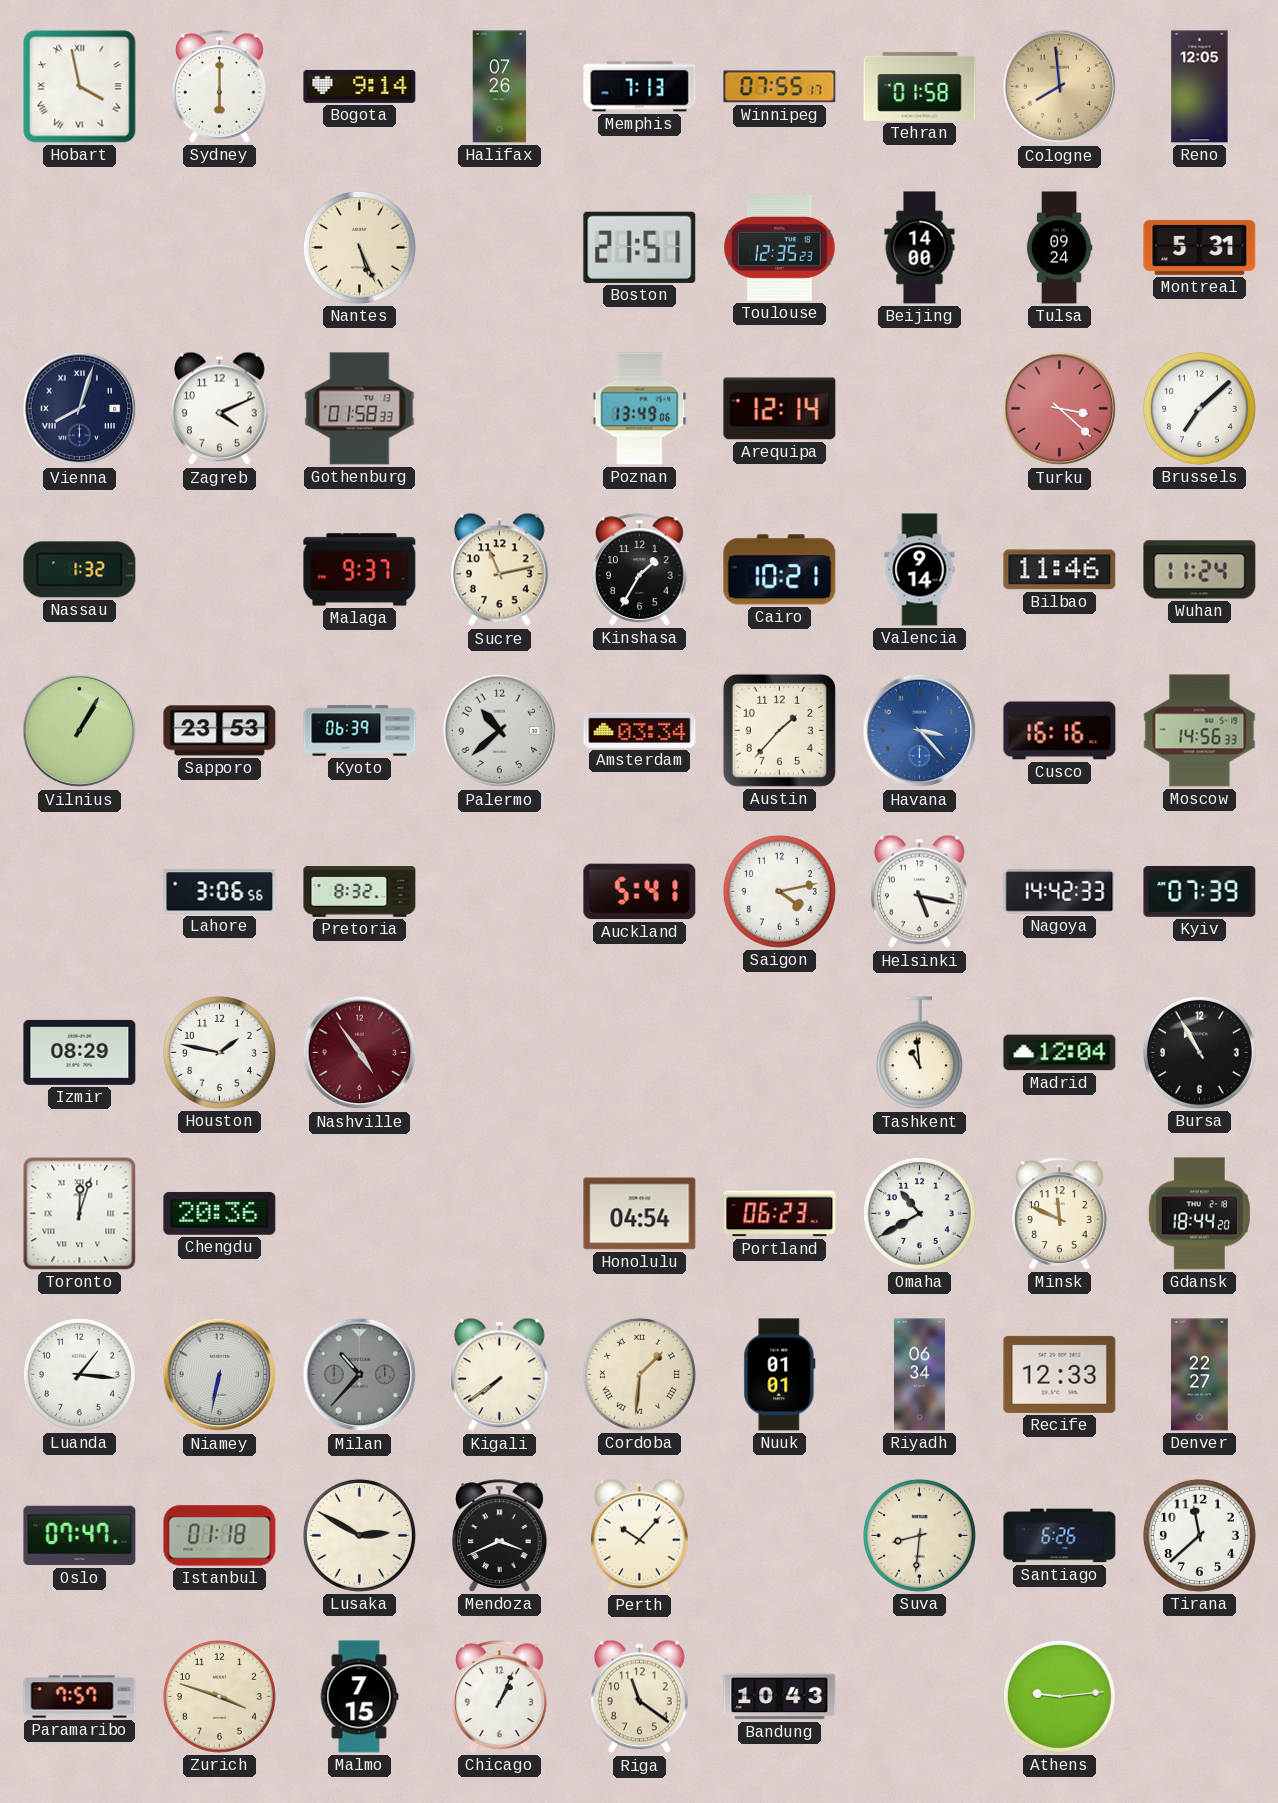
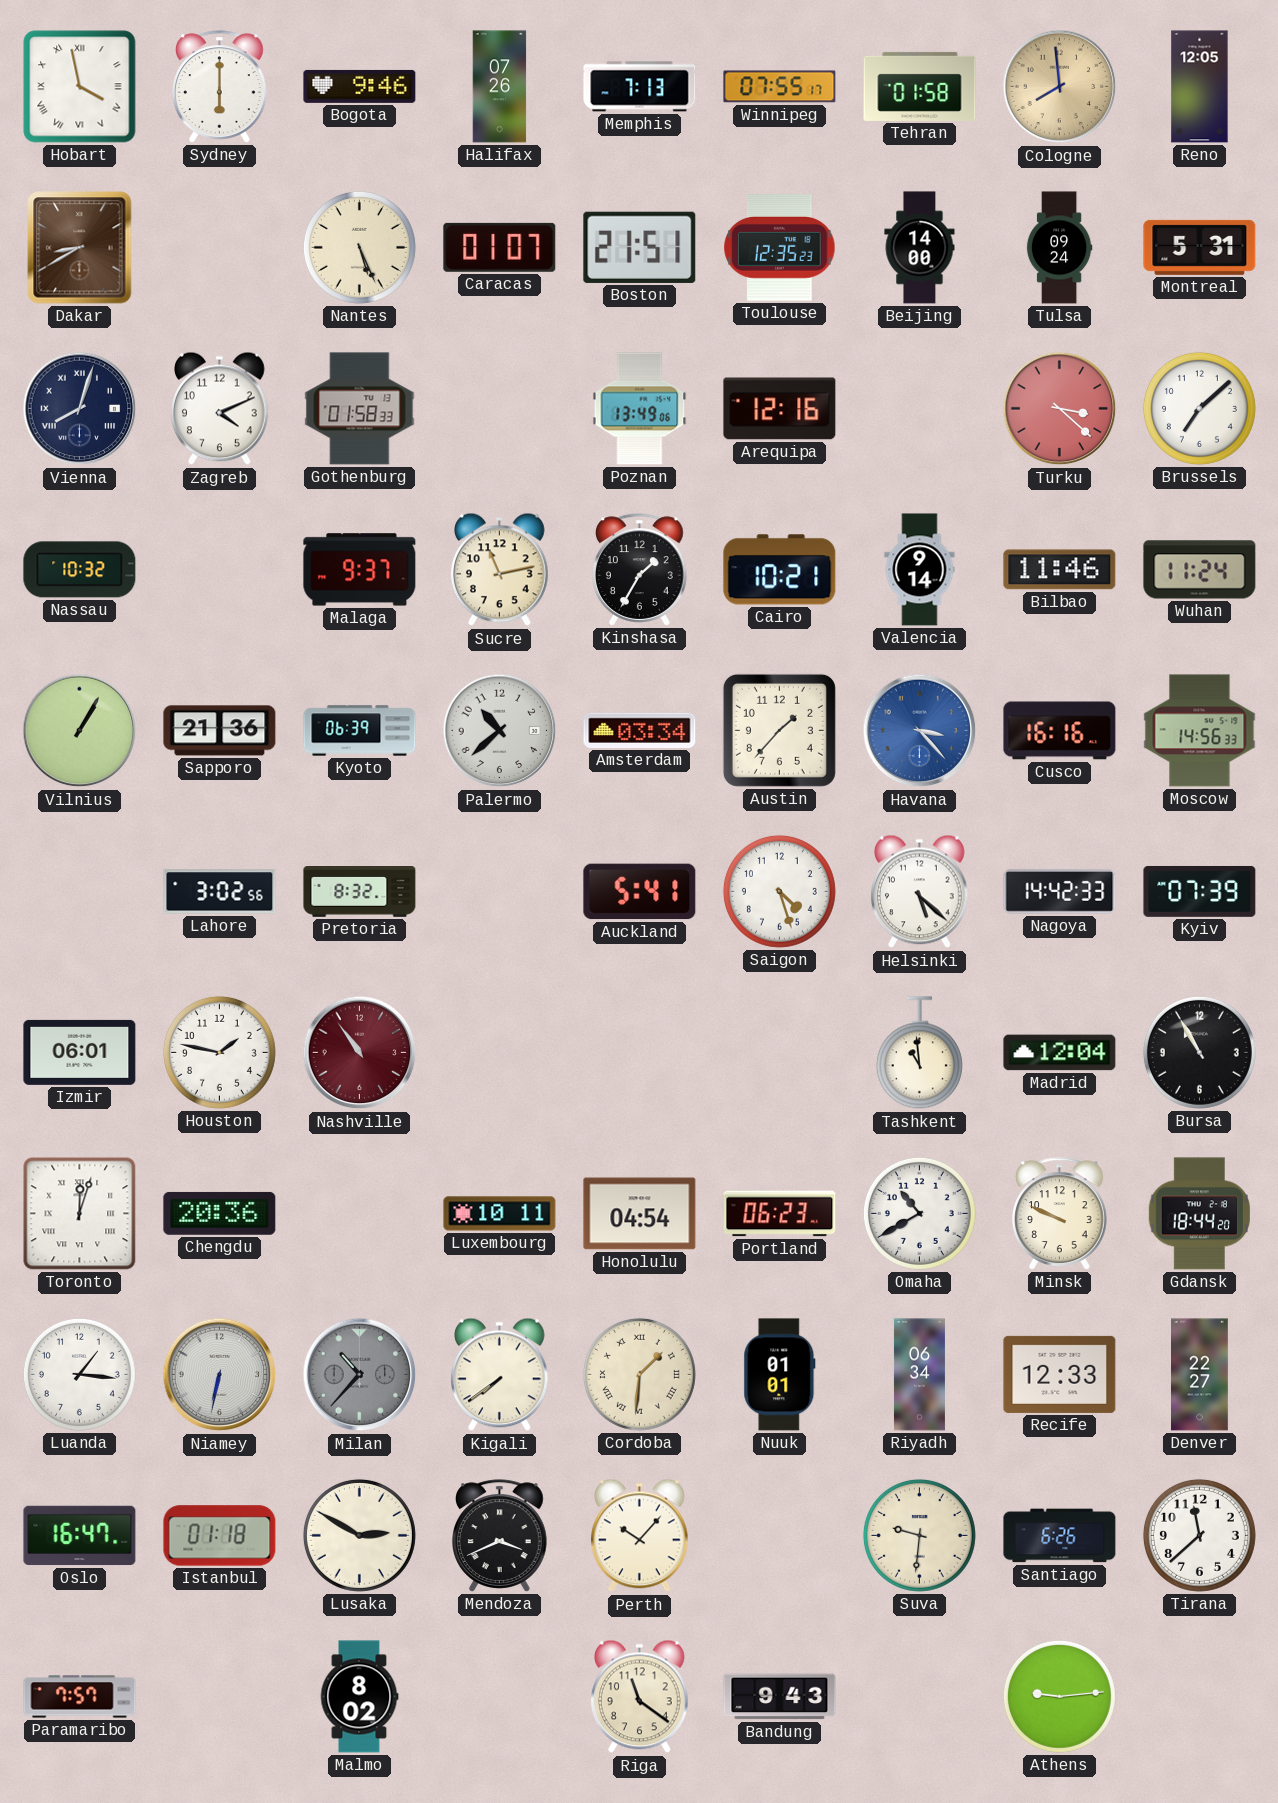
Bogota: 9:14 -> 9:46 (360, 86)
Dakar: none -> 8:40 (80, 248)
Caracas: none -> 01:07 (500, 247)
Arequipa: 12:14 -> 12:16 (780, 409)
Nassau: 1:32 -> 10:32 (80, 570)
Sapporo: 23:53 -> 21:36 (220, 731)
Lahore: 3:06 -> 3:02 (220, 892)
Saigon: 4:13 -> 4:27 (779, 891)
Helsinki: 5:17 -> 5:22 (920, 892)
Izmir: 08:29 -> 06:01 (80, 1052)
Nashville: 4:54 -> 10:54 (360, 1053)
Luxembourg: none -> 10:11 (500, 1214)
Minsk: 11:49 -> 9:49 (1060, 1214)
Oslo: 07:47 -> 16:47 (80, 1536)
Suva: 8:31 -> 9:31 (919, 1535)
Zurich: 3:48 -> none (219, 1696)
Malmo: 7:15 -> 8:02 (359, 1697)
Chicago: 1:04 -> none (500, 1697)
Bandung: 10:43 -> 9:43 (780, 1697)
